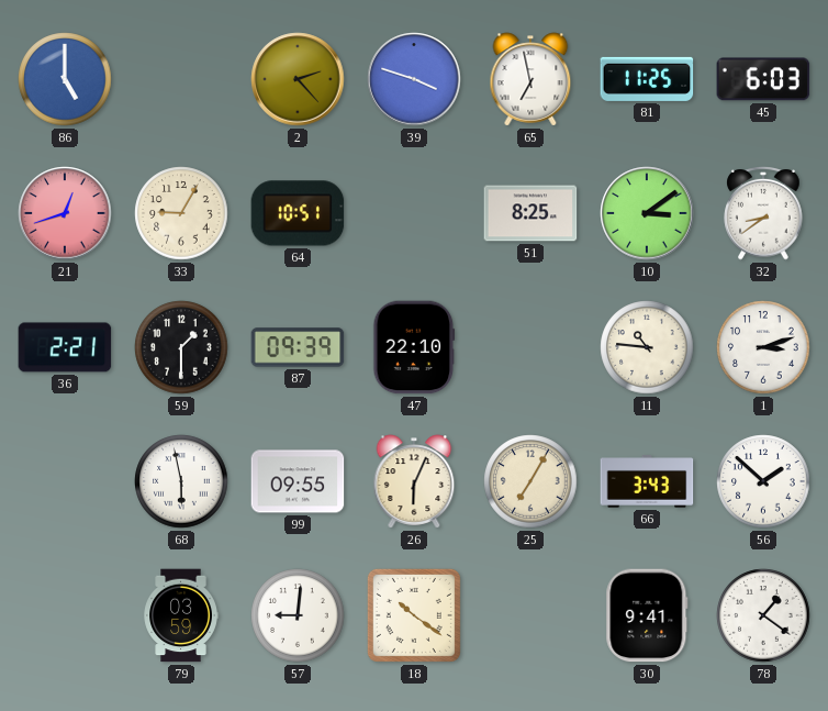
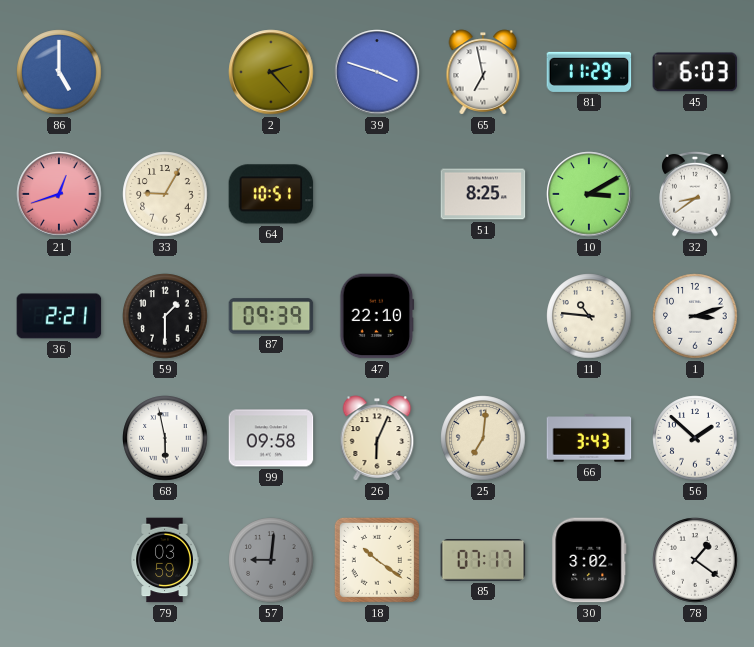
81: 11:25 -> 11:29 (589, 72)
10: 3:09 -> 3:10 (589, 194)
99: 09:55 -> 09:58 (271, 438)
25: 7:05 -> 7:01 (483, 438)
57 dial: white -> grey (271, 560)
85: none -> 07:17 (483, 560)
30: 9:41 -> 3:02 (589, 560)
